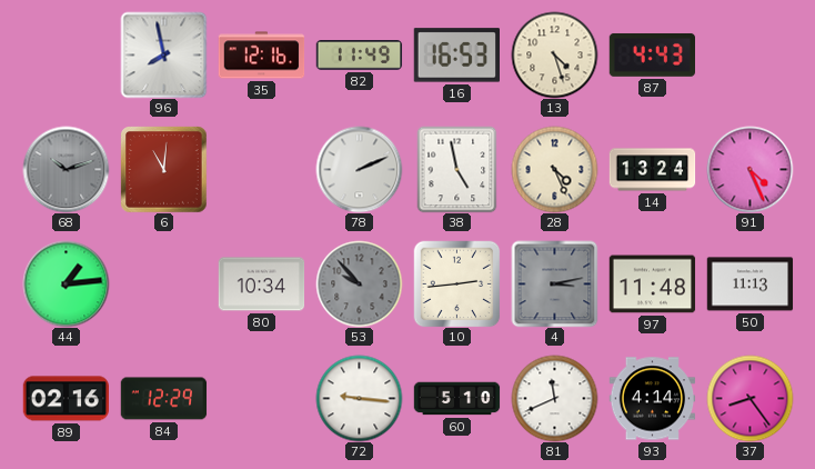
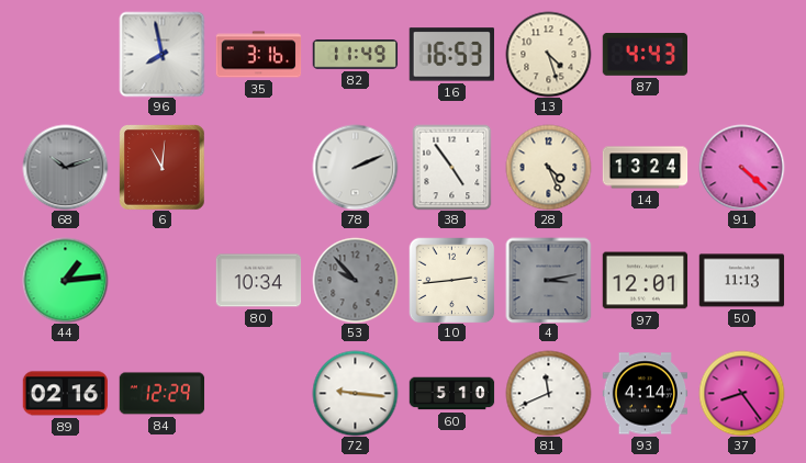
35: 12:16 -> 3:16 (258, 55)
38: 4:58 -> 4:54 (452, 167)
91: 4:26 -> 4:22 (741, 167)
97: 11:48 -> 12:01 (645, 281)
